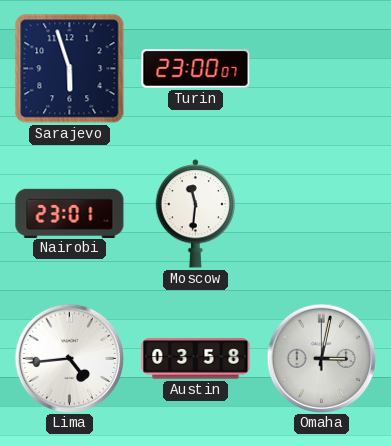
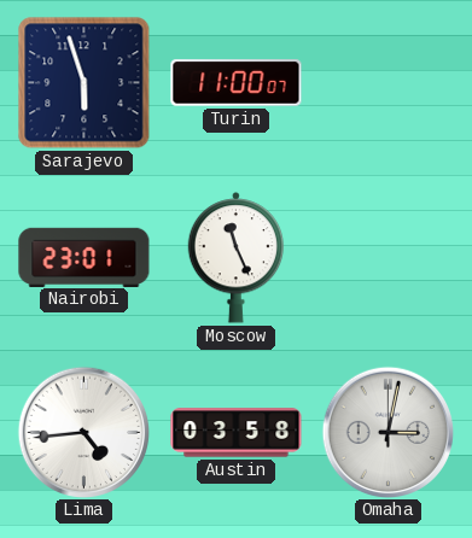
Turin: 23:00 -> 11:00 (237, 83)
Moscow: 11:31 -> 11:26 (237, 258)
